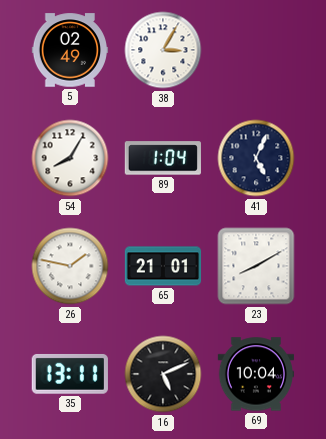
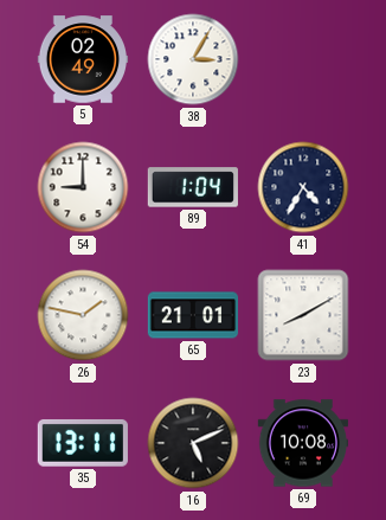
54: 8:05 -> 9:00 (83, 187)
41: 5:04 -> 4:35 (303, 187)
69: 10:04 -> 10:08 (302, 443)
